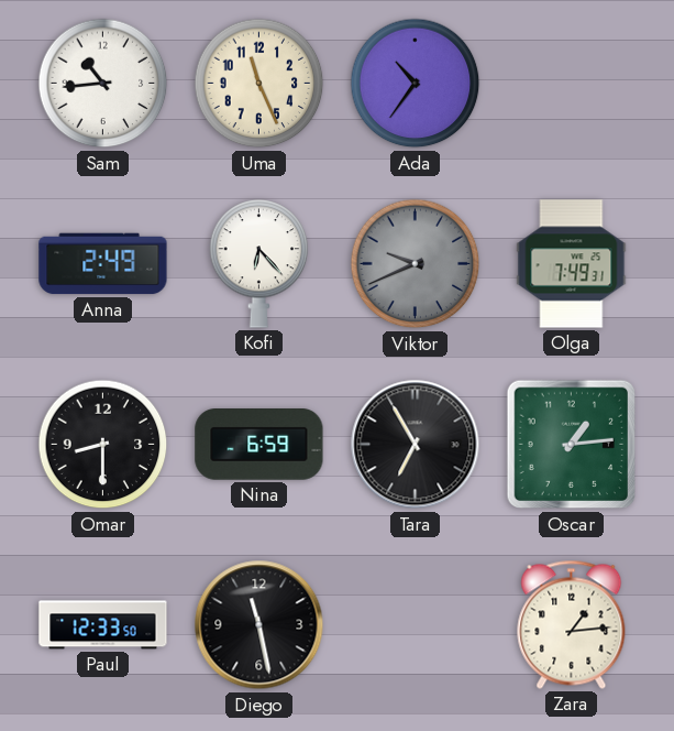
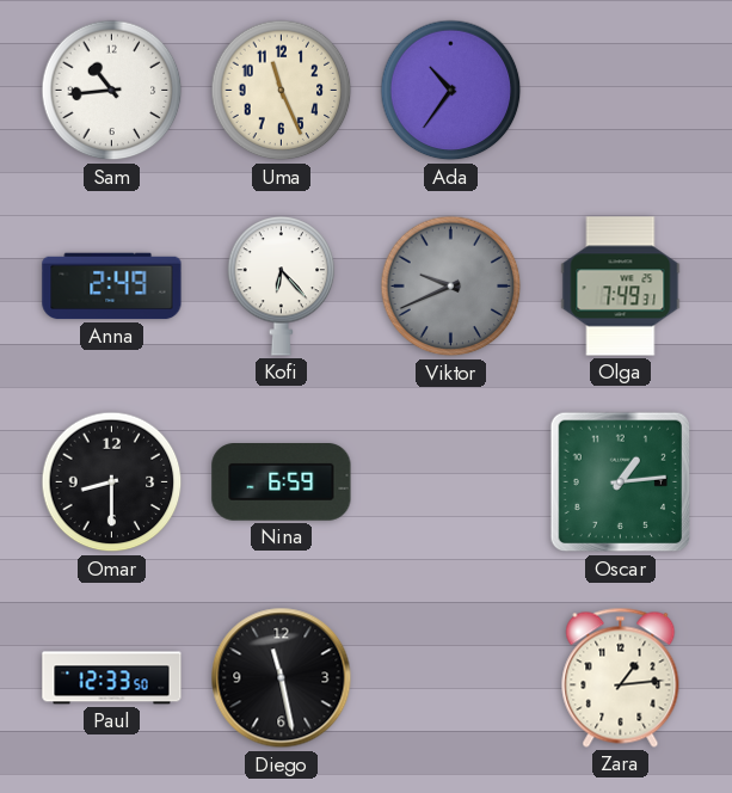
Tara: 6:55 -> none (416, 445)
